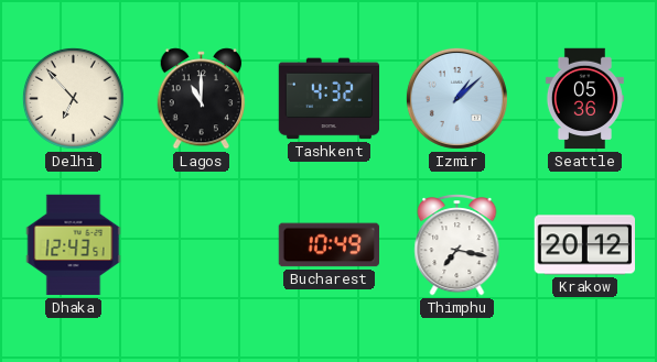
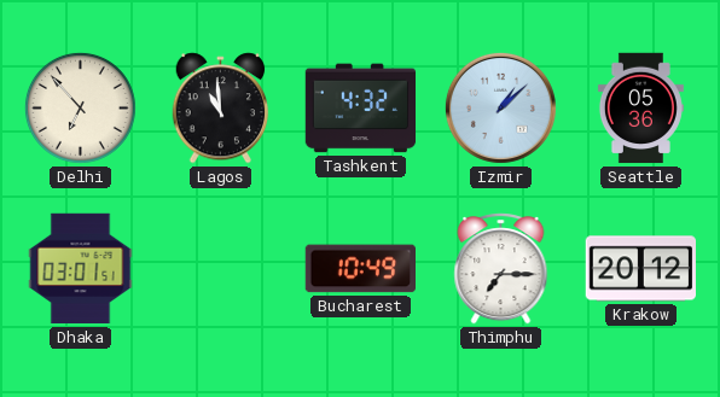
Lagos: 11:00 -> 10:59 (221, 109)
Dhaka: 12:43 -> 03:01 (81, 269)
Thimphu: 7:17 -> 7:15 (501, 269)
